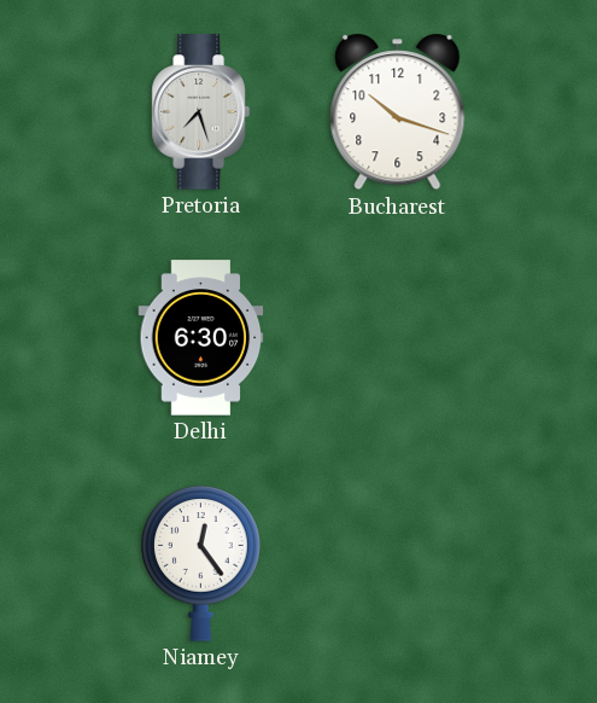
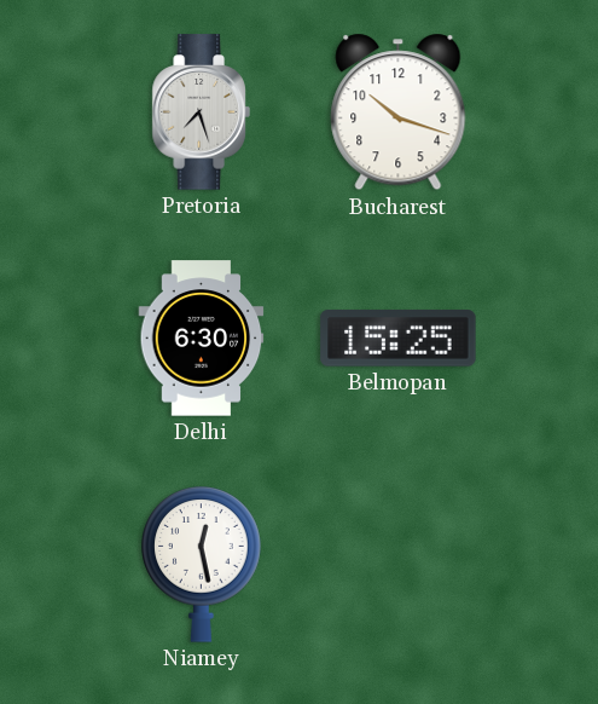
Belmopan: none -> 15:25 (399, 339)
Niamey: 12:24 -> 12:28 (202, 565)
